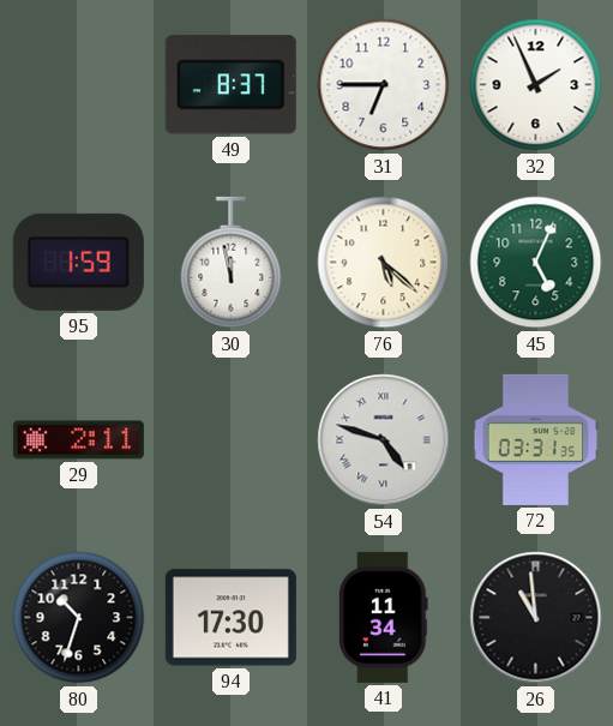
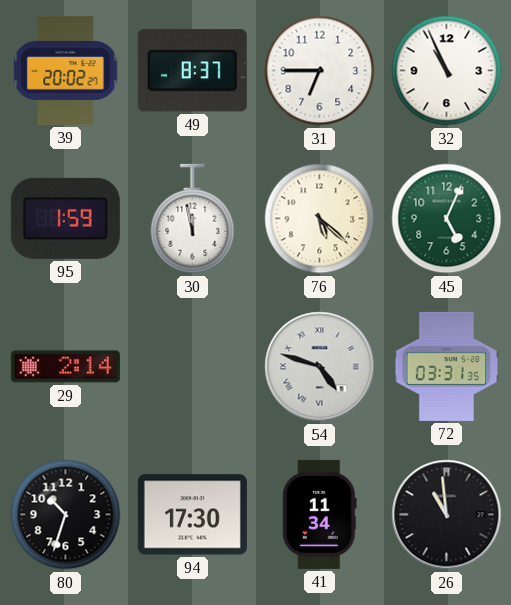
39: none -> 20:02 (66, 70)
32: 1:56 -> 10:56 (447, 71)
29: 2:11 -> 2:14 (65, 367)
